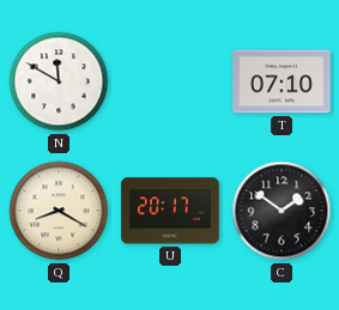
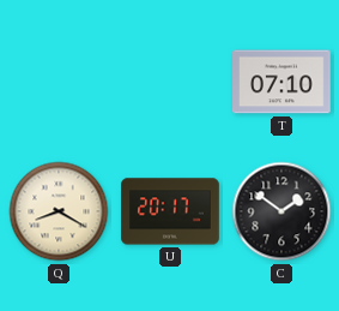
N: 11:50 -> none (59, 81)
